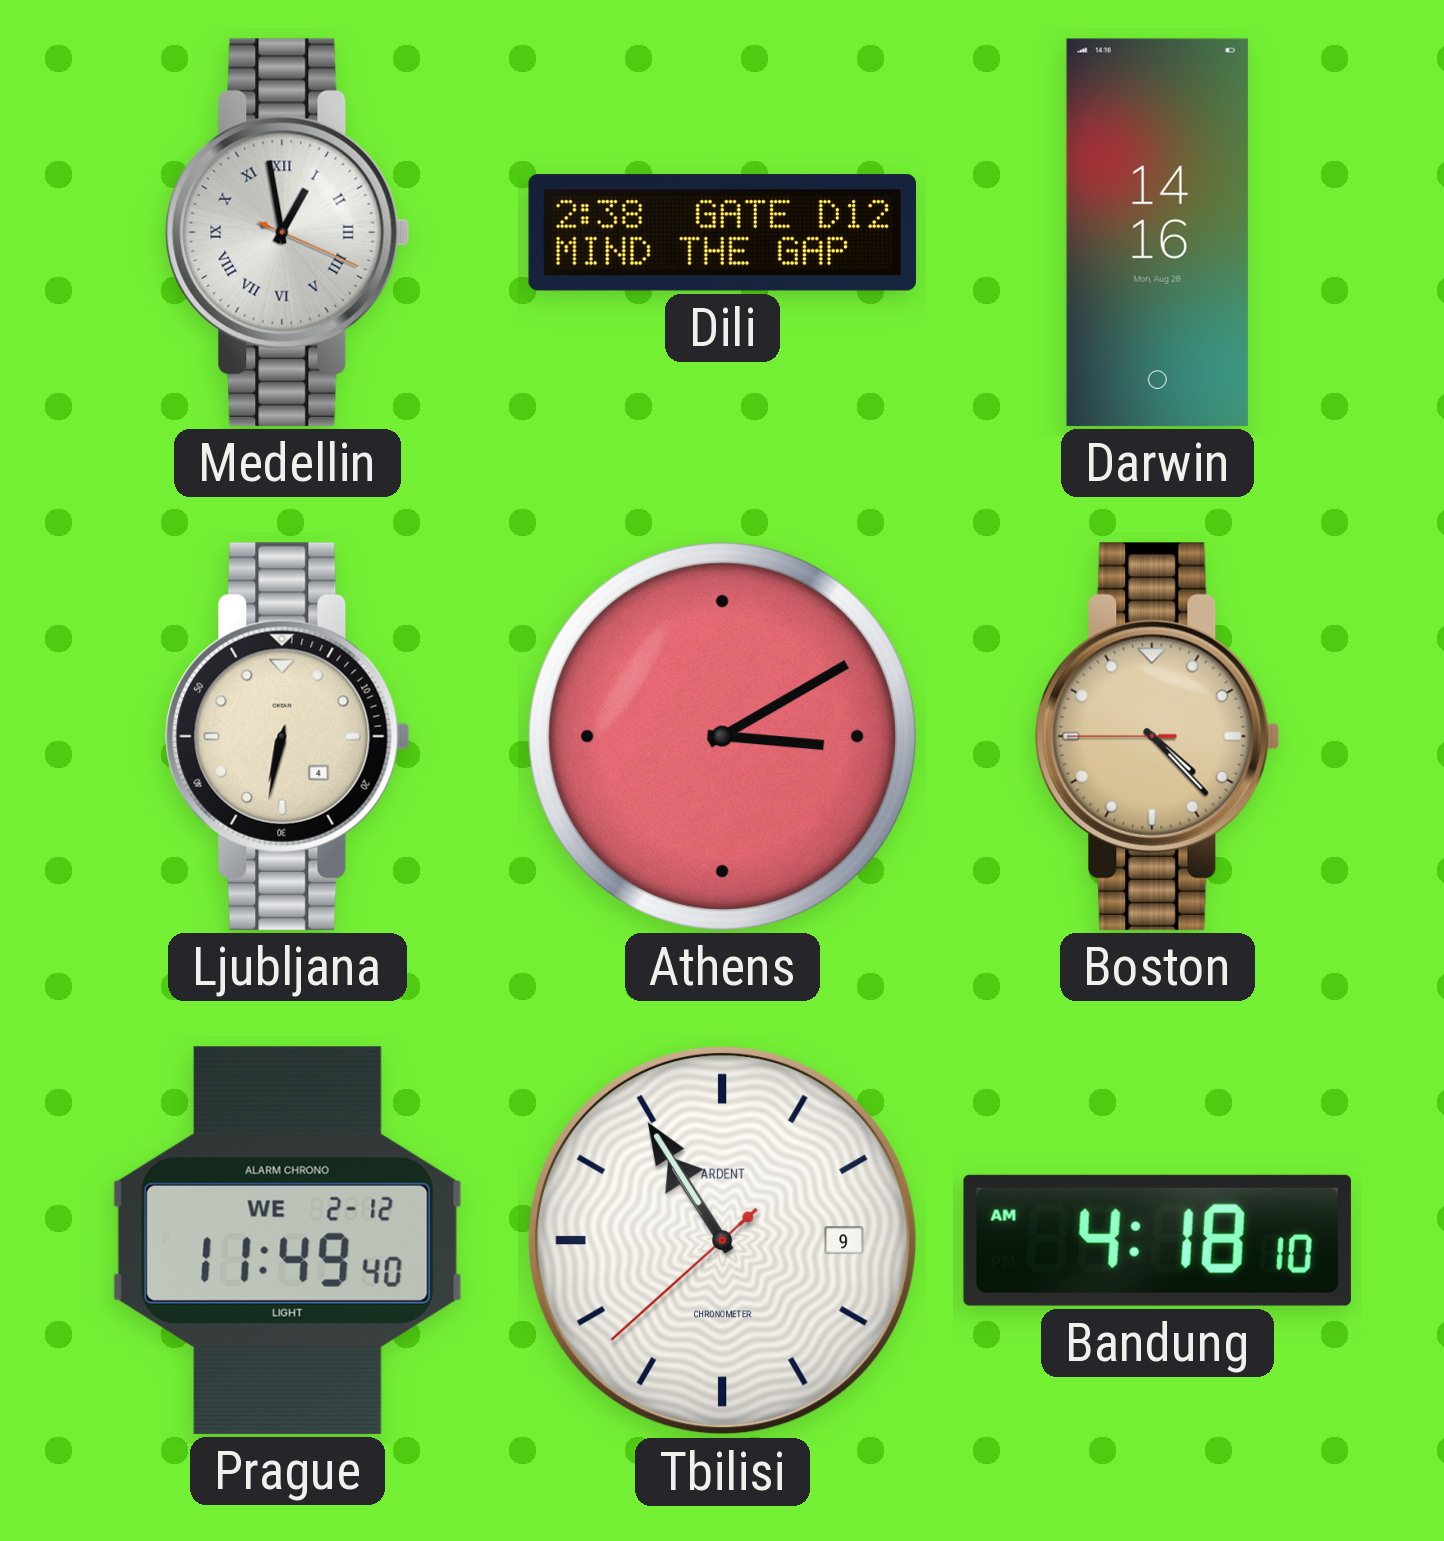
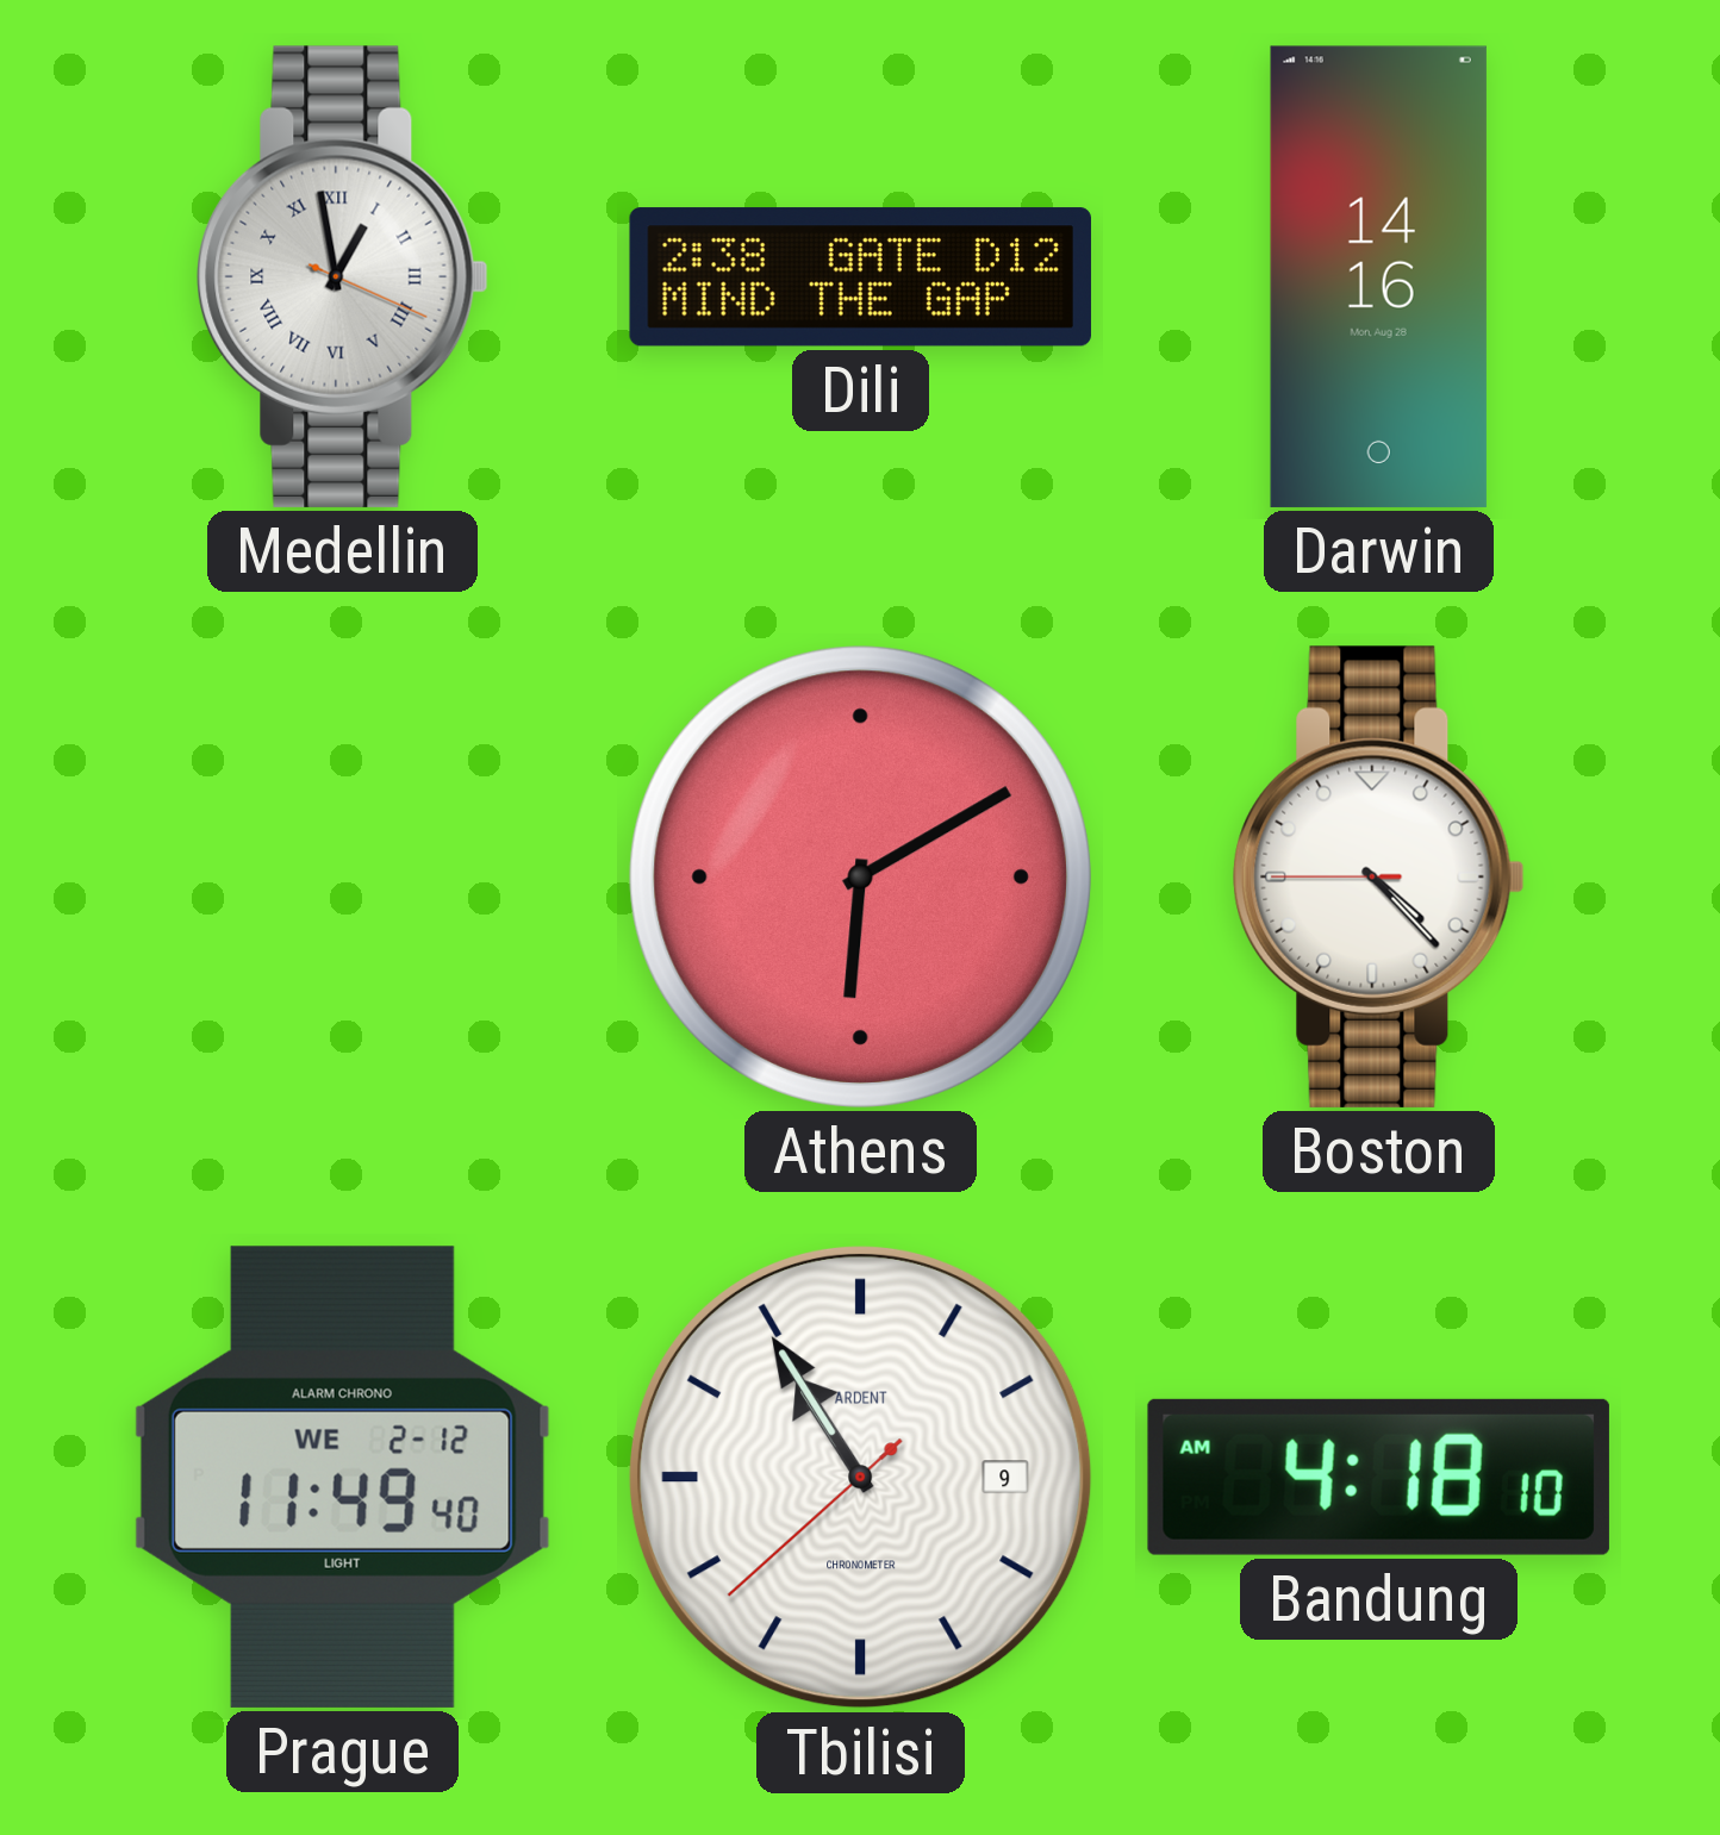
Ljubljana: 6:32 -> none (288, 736)
Athens: 3:10 -> 6:10 (860, 876)
Boston dial: champagne -> white (1379, 876)
